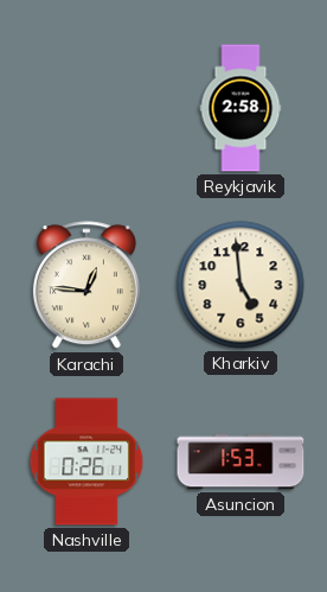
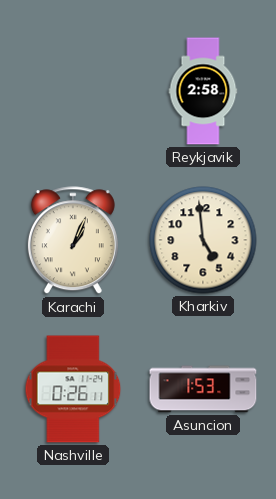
Karachi: 12:46 -> 1:04 (73, 241)
